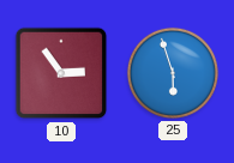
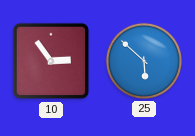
25: 5:57 -> 5:52 (144, 61)
